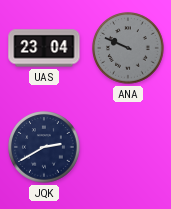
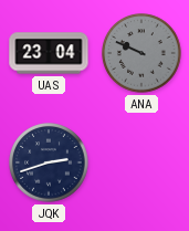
JQK: 2:40 -> 2:42 (49, 162)
